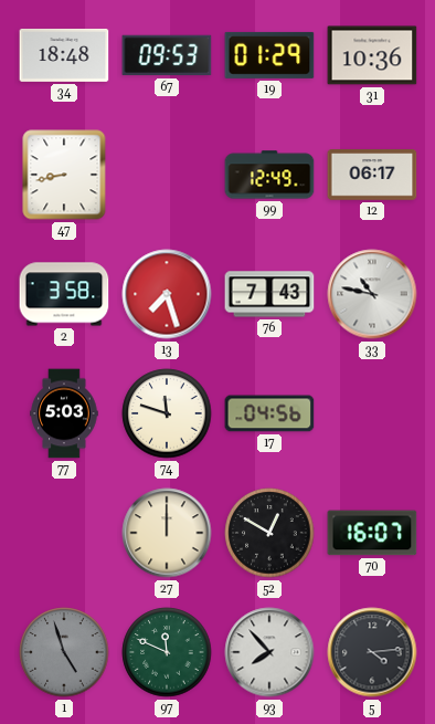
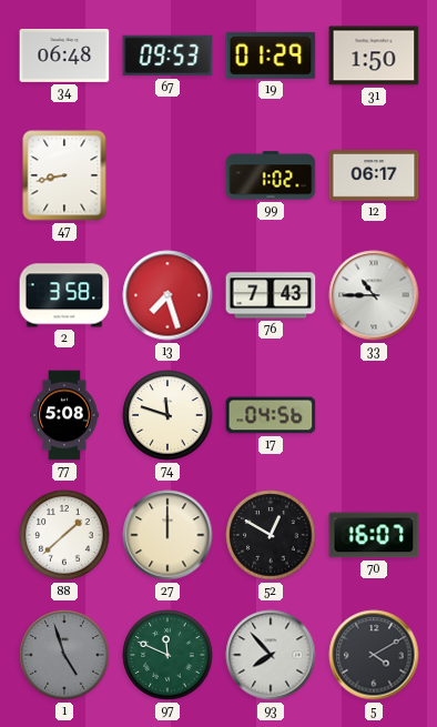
34: 18:48 -> 06:48 (64, 55)
31: 10:36 -> 1:50 (374, 55)
99: 12:49 -> 1:02 (271, 175)
33: 10:47 -> 10:45 (374, 295)
77: 5:03 -> 5:08 (64, 415)
88: none -> 1:38 (64, 535)
5: 4:14 -> 4:10 (374, 655)
